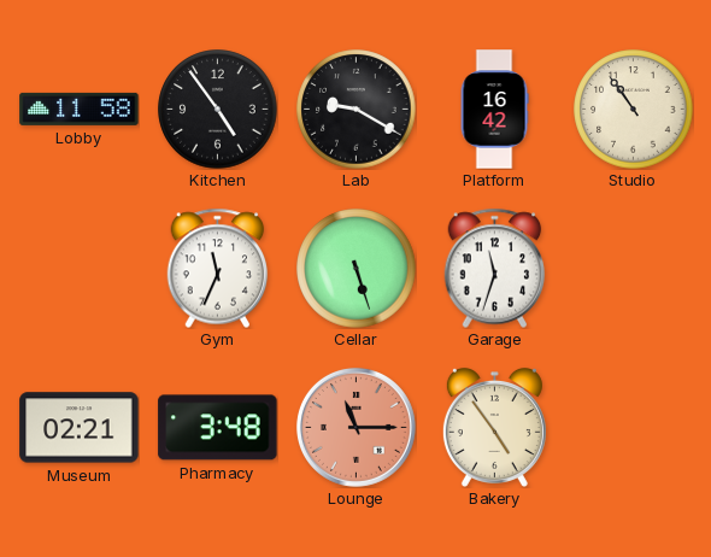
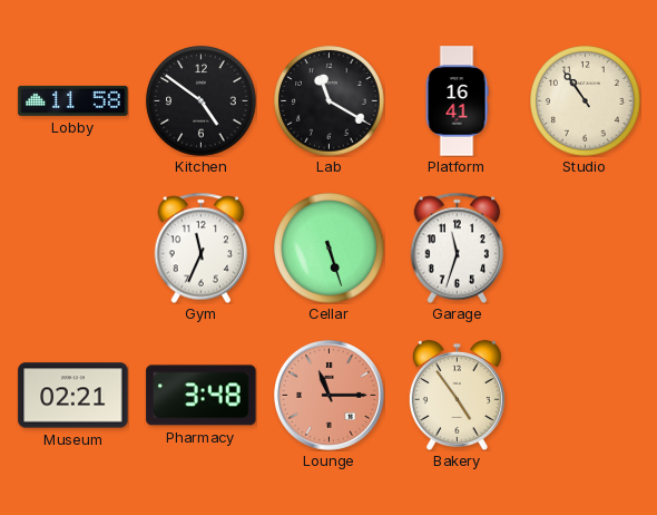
Kitchen: 4:54 -> 4:51 (202, 101)
Lab: 9:20 -> 11:20 (330, 101)
Platform: 16:42 -> 16:41 (457, 101)
